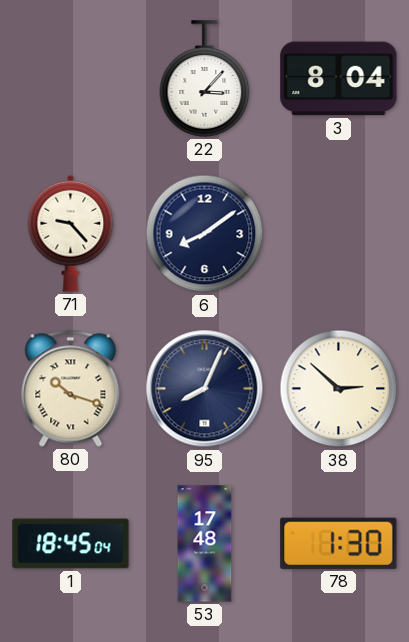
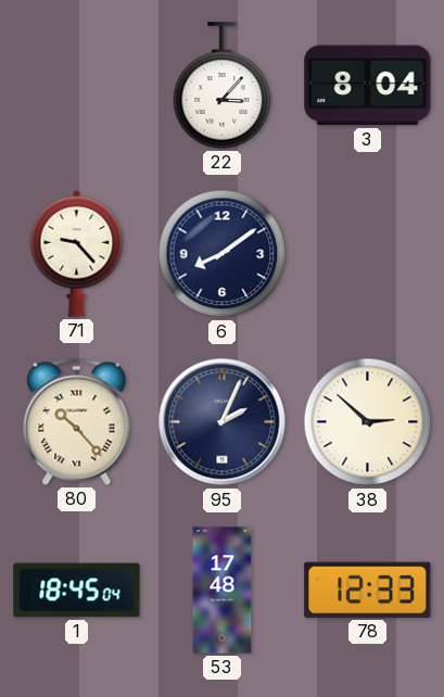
80: 10:18 -> 10:23 (77, 421)
95: 8:04 -> 2:04 (223, 422)
78: 1:30 -> 12:33 (368, 590)
